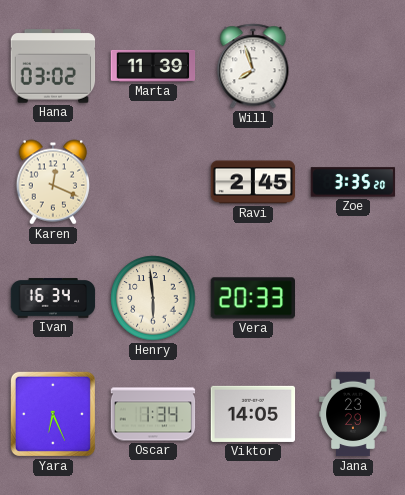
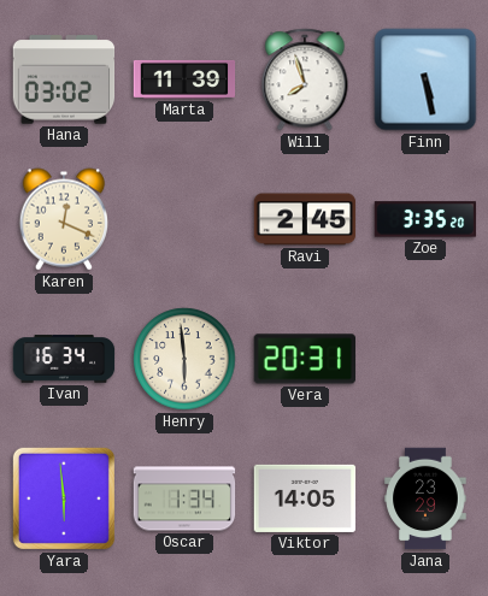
Finn: none -> 5:28 (425, 79)
Vera: 20:33 -> 20:31 (304, 359)
Yara: 6:26 -> 5:59 (64, 498)
